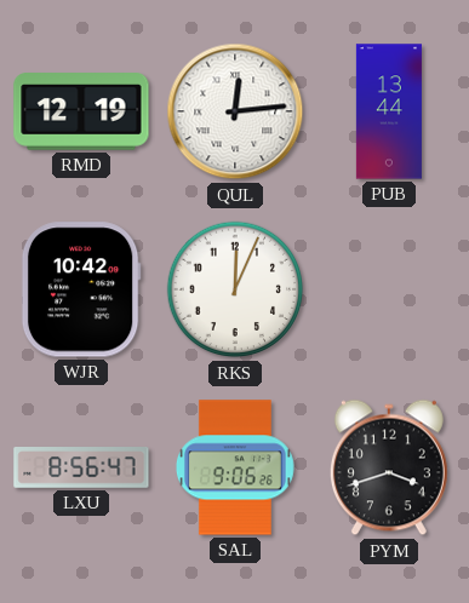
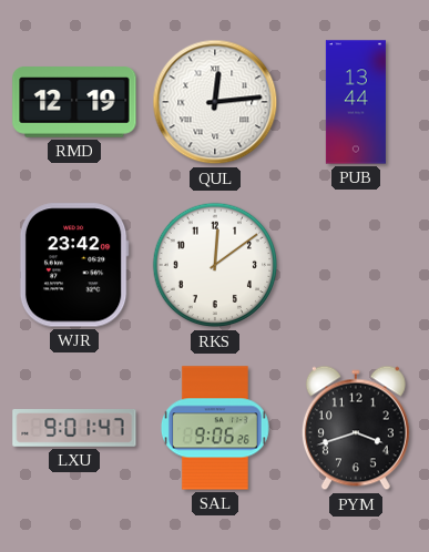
WJR: 10:42 -> 23:42 (74, 265)
RKS: 12:04 -> 12:09 (215, 265)
LXU: 8:56 -> 9:01 (74, 429)
